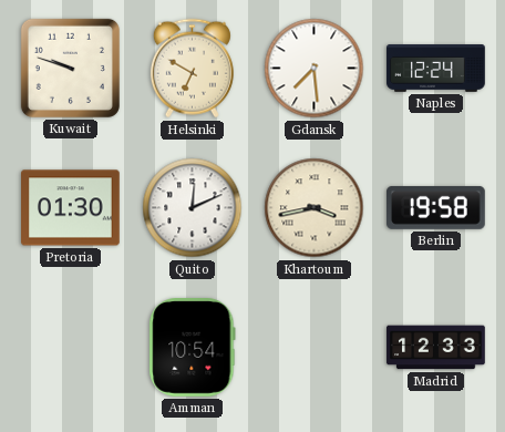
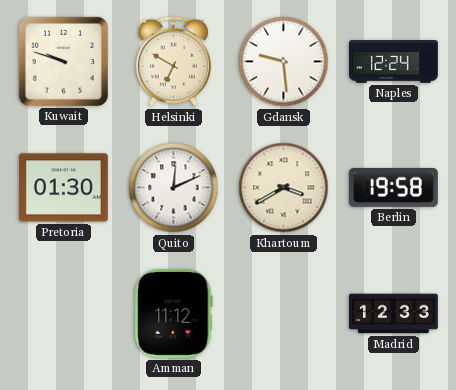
Gdansk: 7:29 -> 9:29 (284, 62)
Khartoum: 3:43 -> 3:40 (284, 188)
Amman: 10:54 -> 11:12 (174, 314)
